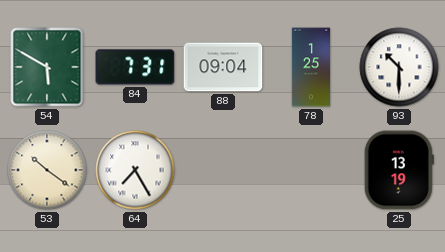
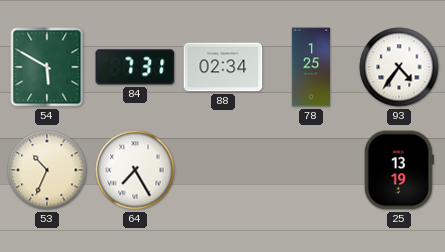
88: 09:04 -> 02:34 (223, 67)
93: 10:30 -> 4:36 (399, 67)
53: 10:21 -> 10:34 (47, 170)
